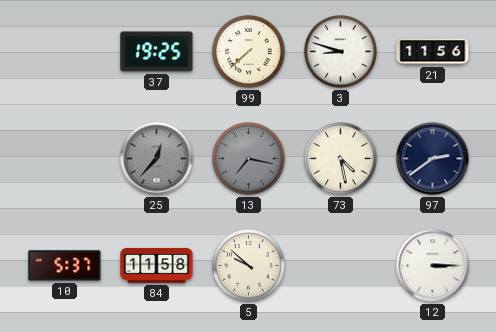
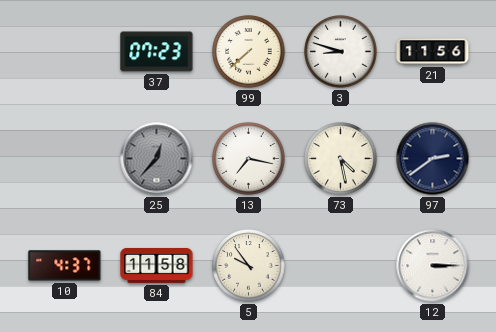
37: 19:25 -> 07:23 (157, 52)
13 dial: grey -> white (249, 159)
10: 5:37 -> 4:37 (65, 266)
5: 9:52 -> 9:54 (249, 266)
